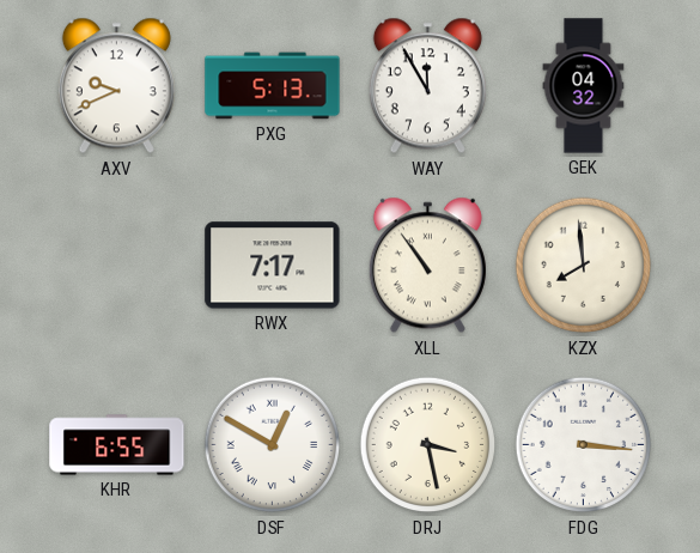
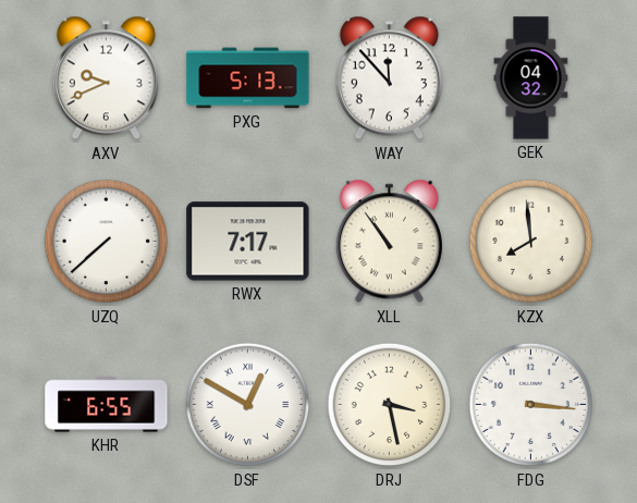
WAY: 11:55 -> 11:53 (389, 78)
UZQ: none -> 7:38 (107, 242)
